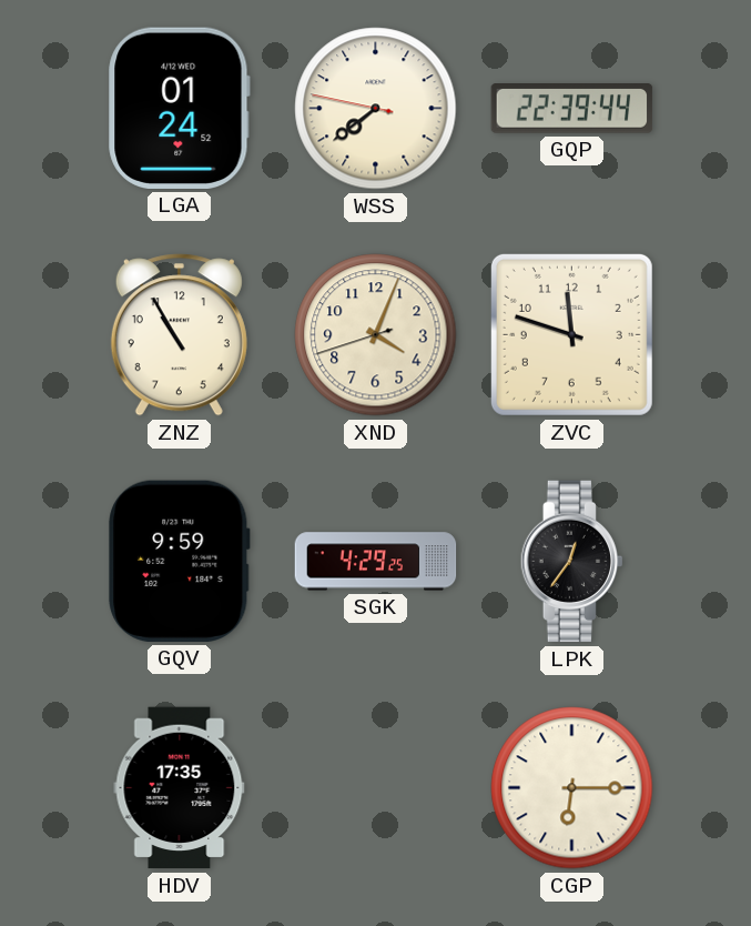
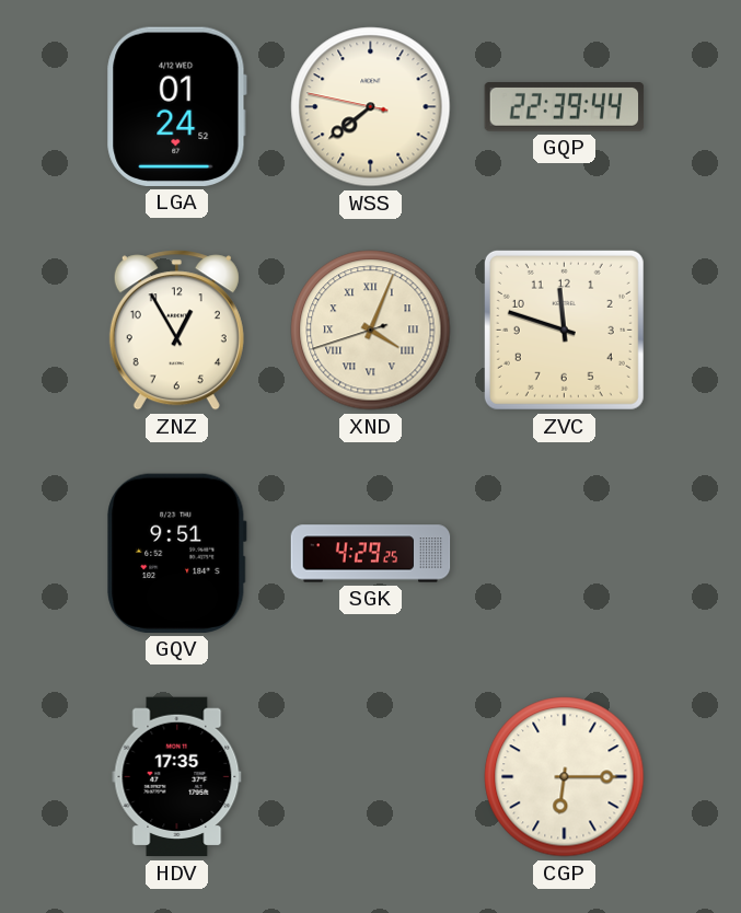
ZNZ: 10:55 -> 12:55 (176, 331)
XND numerals: Arabic -> Roman (371, 331)
GQV: 9:59 -> 9:51 (177, 553)
LPK: 12:36 -> none (571, 562)
